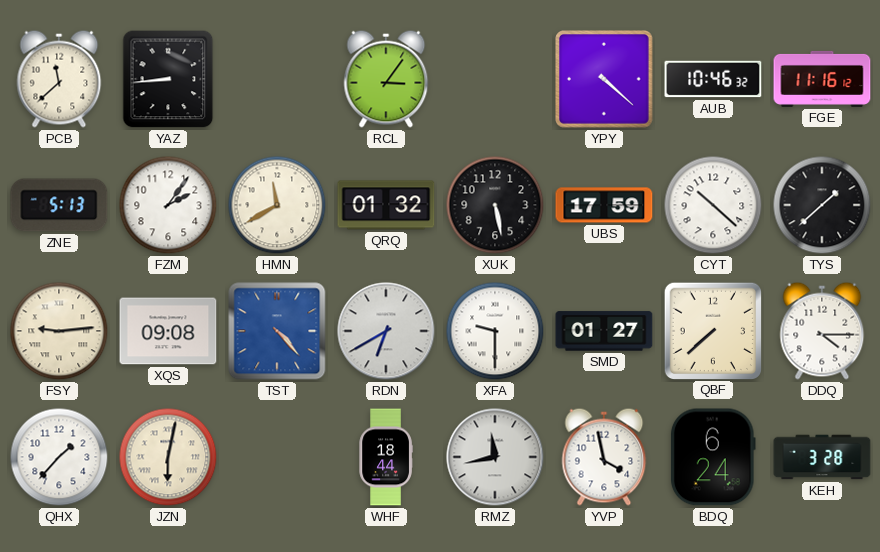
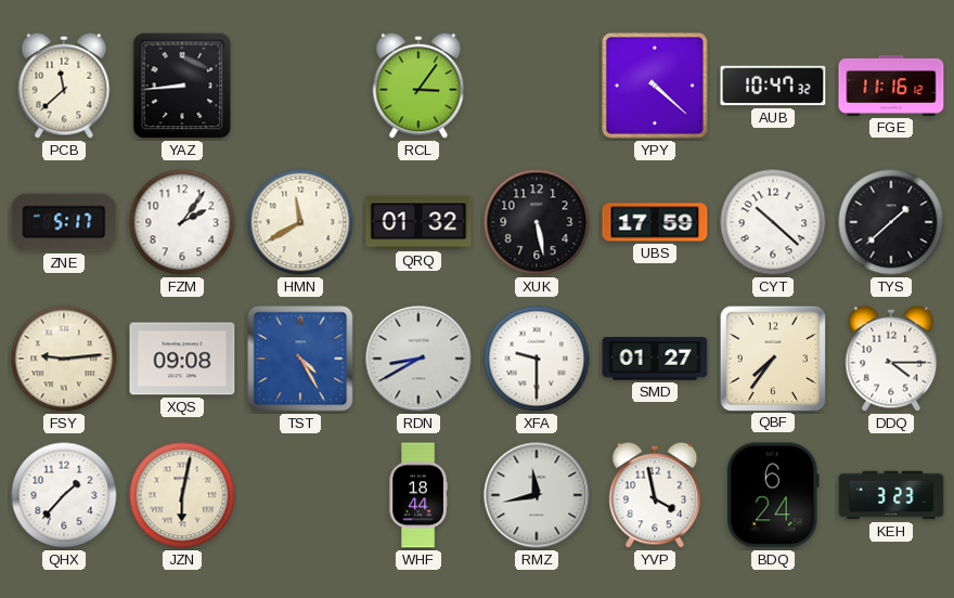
AUB: 10:46 -> 10:47 (773, 86)
ZNE: 5:13 -> 5:17 (64, 222)
TST: 4:23 -> 4:25 (300, 359)
RDN: 6:40 -> 8:40 (418, 359)
QBF: 7:38 -> 7:36 (772, 357)
KEH: 3:28 -> 3:23 (891, 495)
